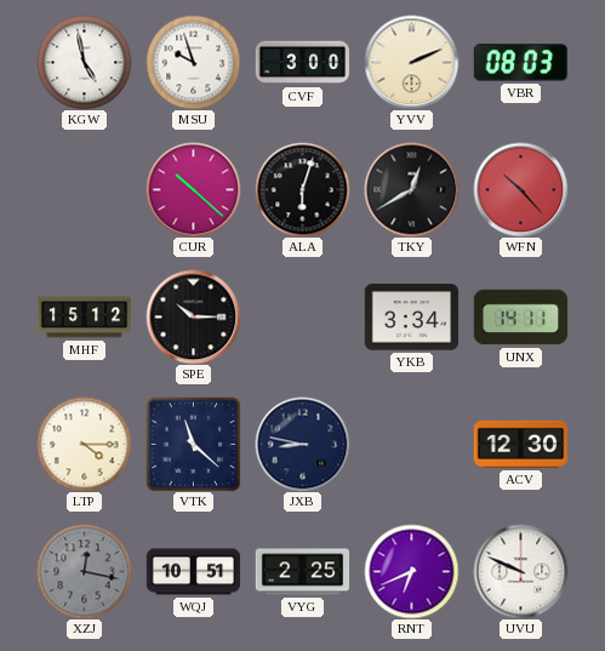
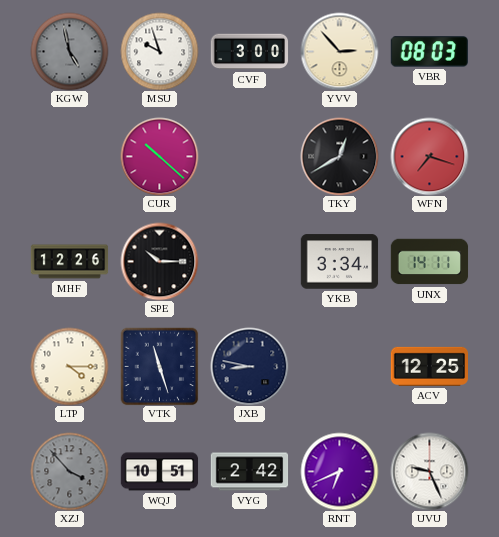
KGW dial: white -> grey (69, 51)
YVV: 2:11 -> 2:53 (339, 51)
ALA: 6:03 -> none (302, 189)
WFN: 10:23 -> 7:18 (429, 156)
MHF: 15:12 -> 12:26 (69, 262)
VTK: 11:22 -> 11:27 (159, 366)
ACV: 12:30 -> 12:25 (429, 366)
XZJ: 12:17 -> 3:53 (69, 471)
VYG: 2:25 -> 2:42 (249, 472)
UVU: 9:49 -> 9:26 (429, 471)
